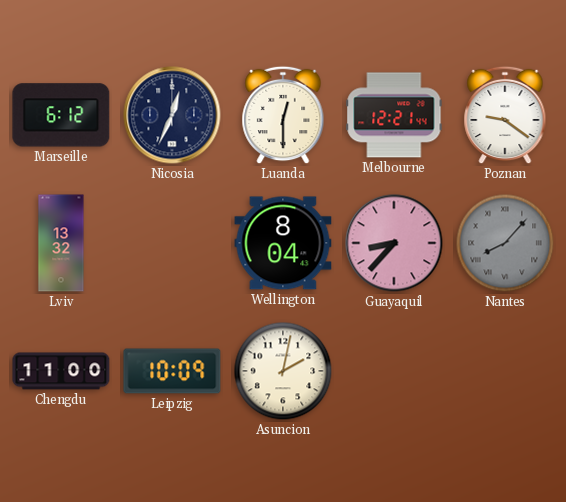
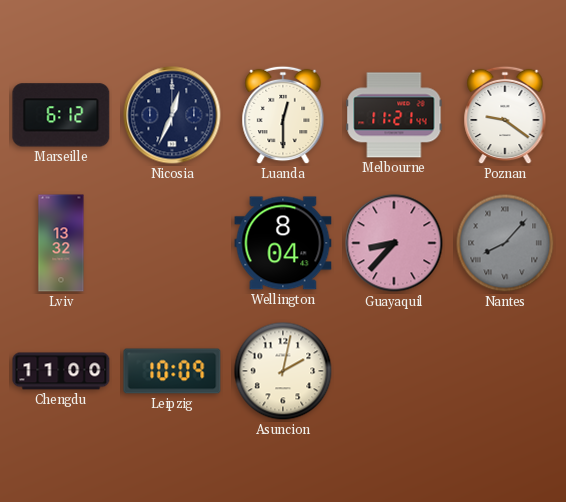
Melbourne: 12:21 -> 11:21 (394, 115)
